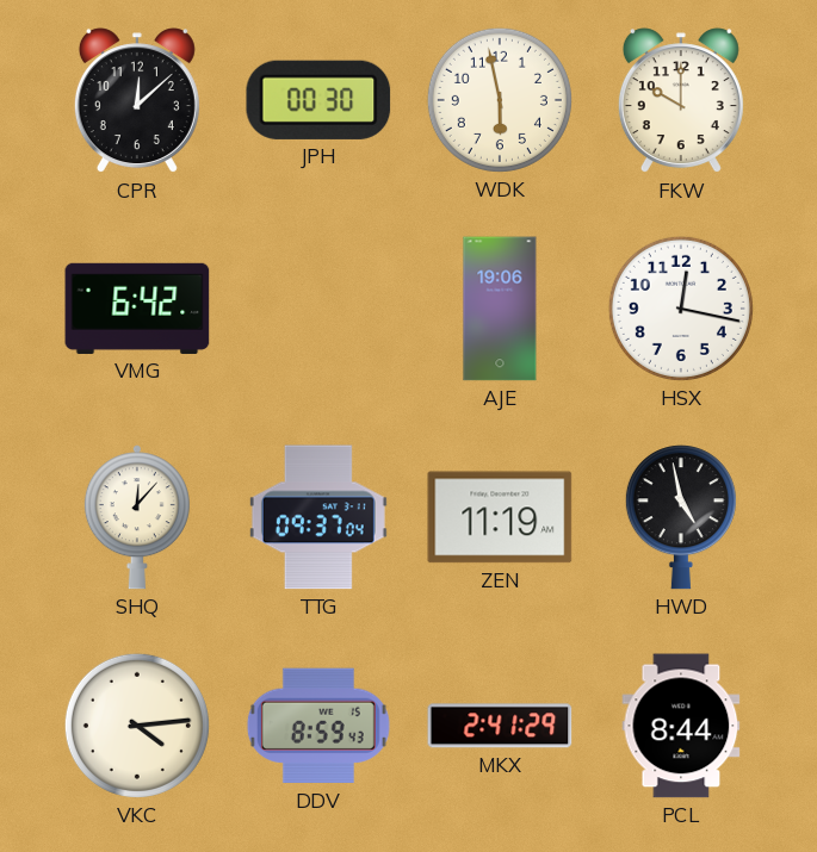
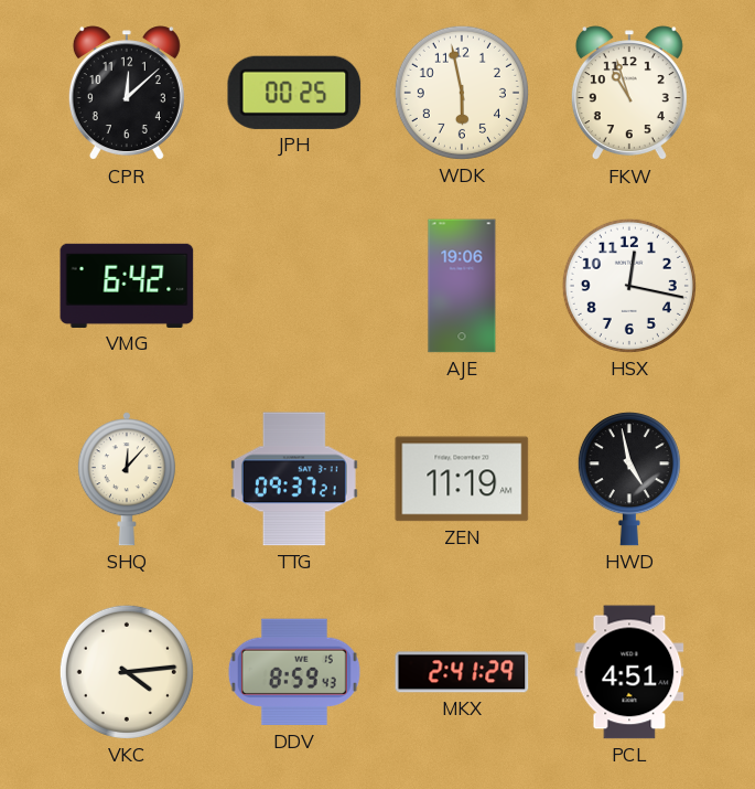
JPH: 00:30 -> 00:25 (294, 93)
FKW: 10:00 -> 10:57 (629, 94)
TTG: 09:37:04 -> 09:37:21 (294, 479)
PCL: 8:44 -> 4:51 (629, 672)
